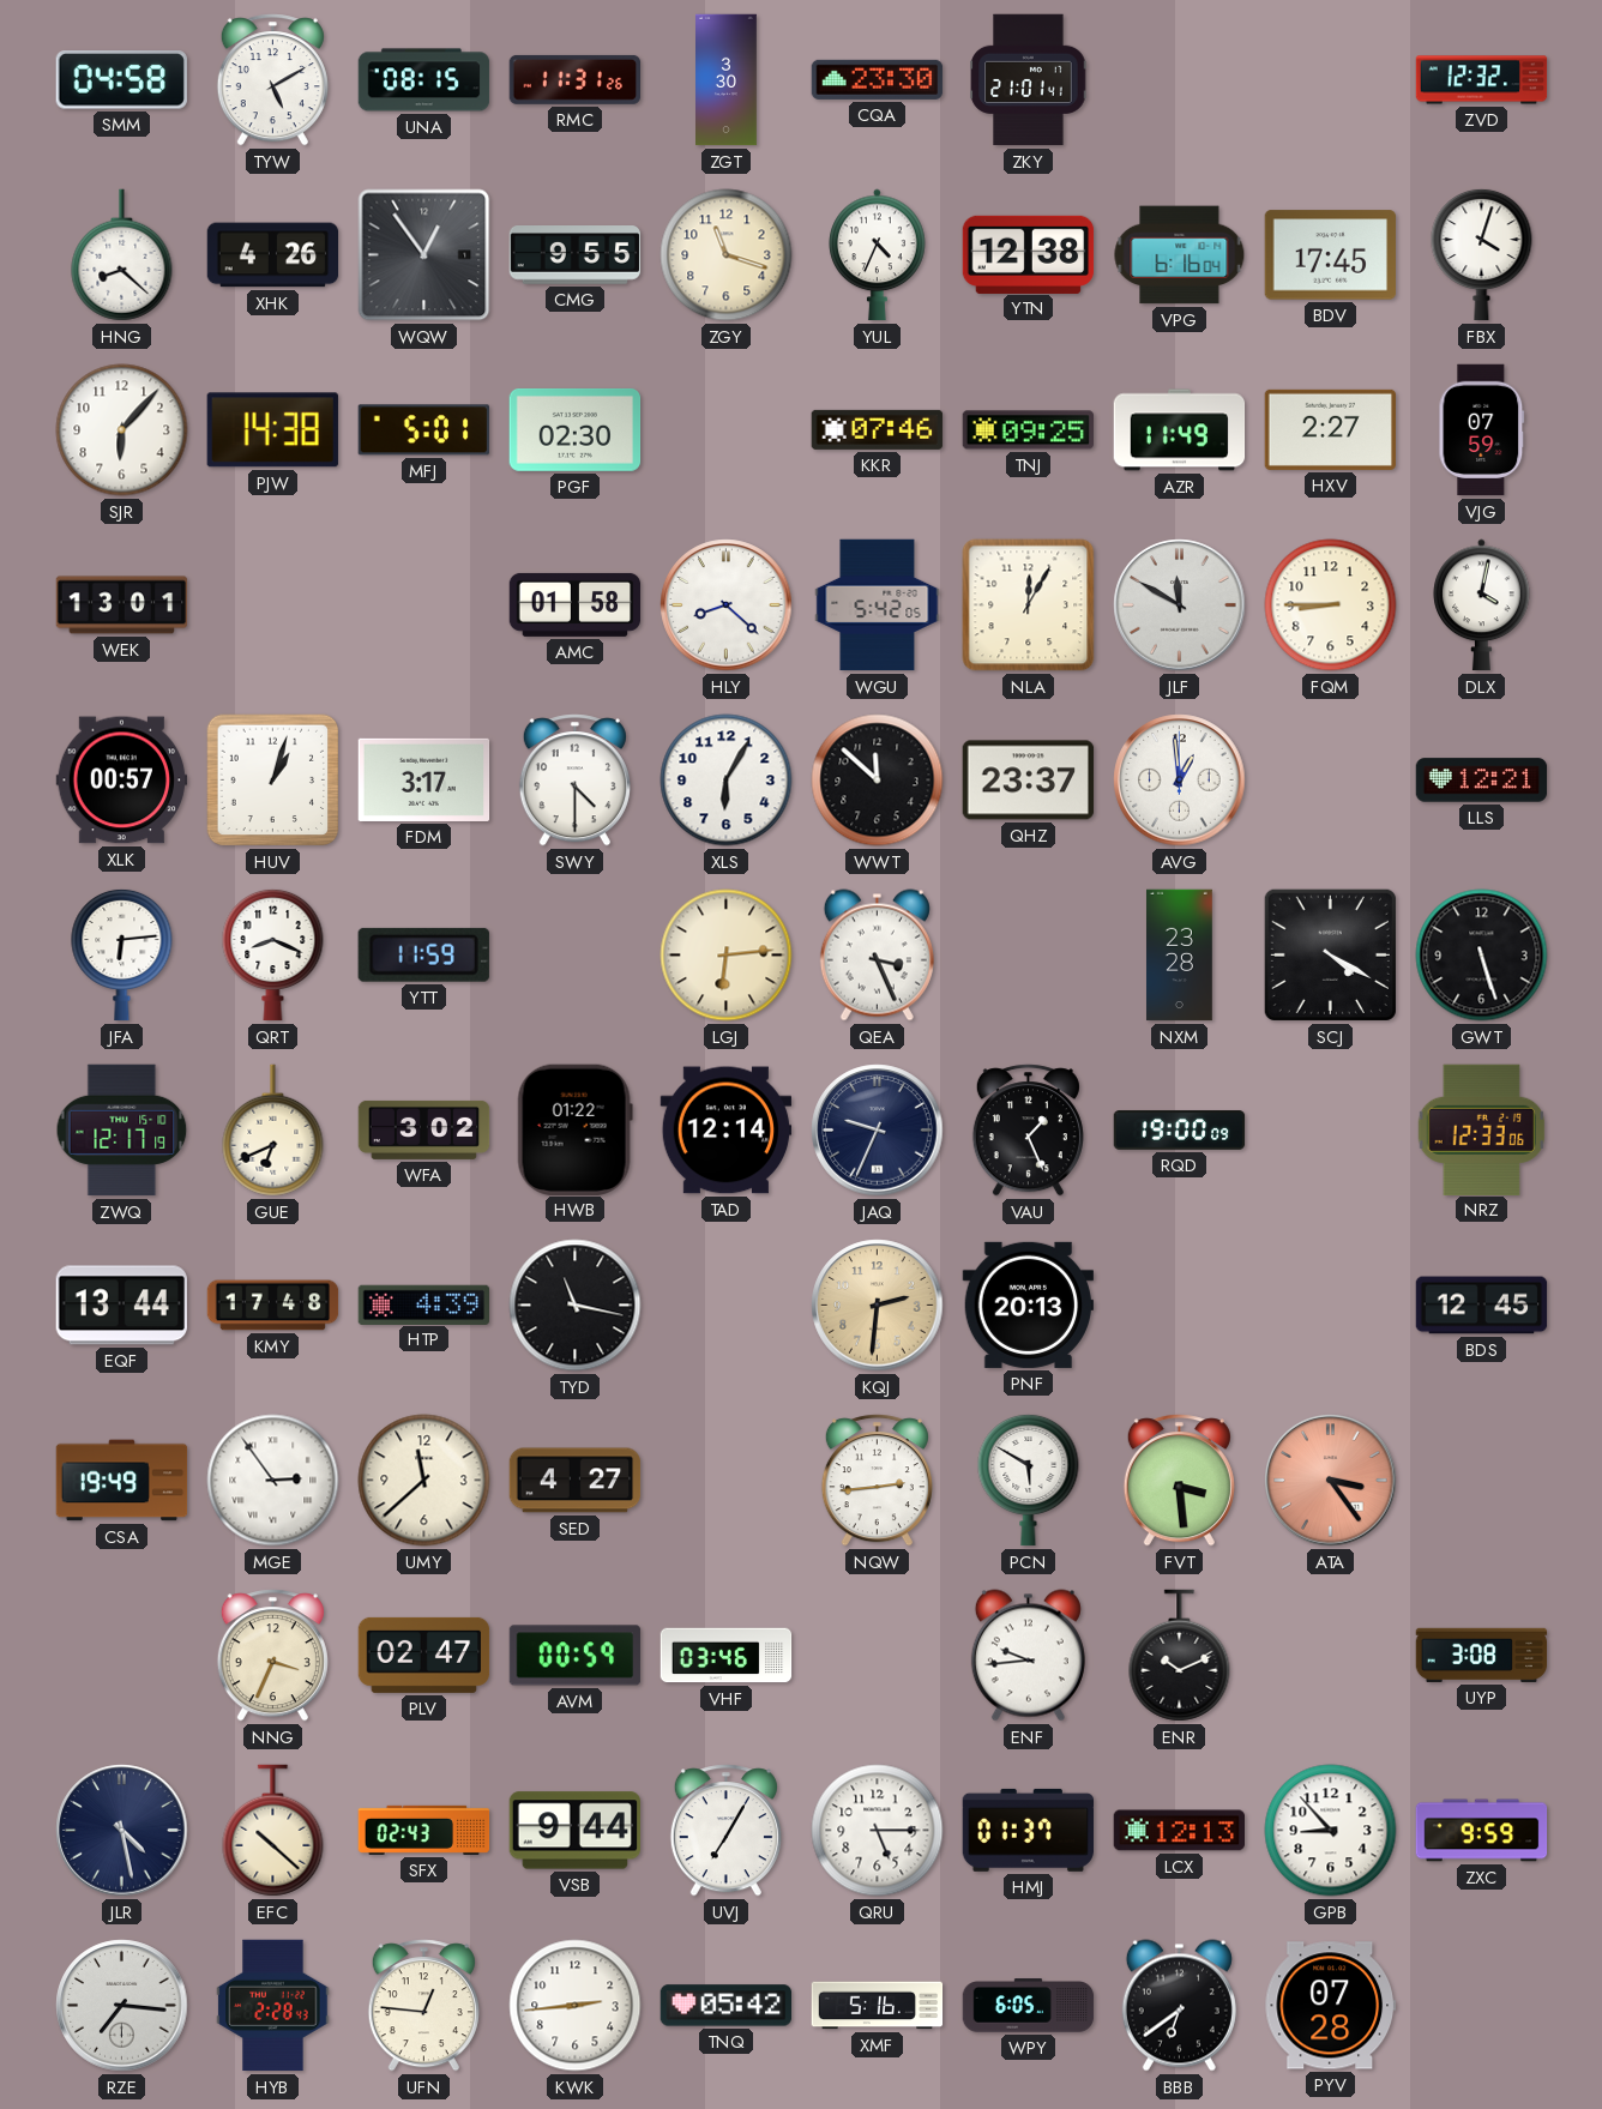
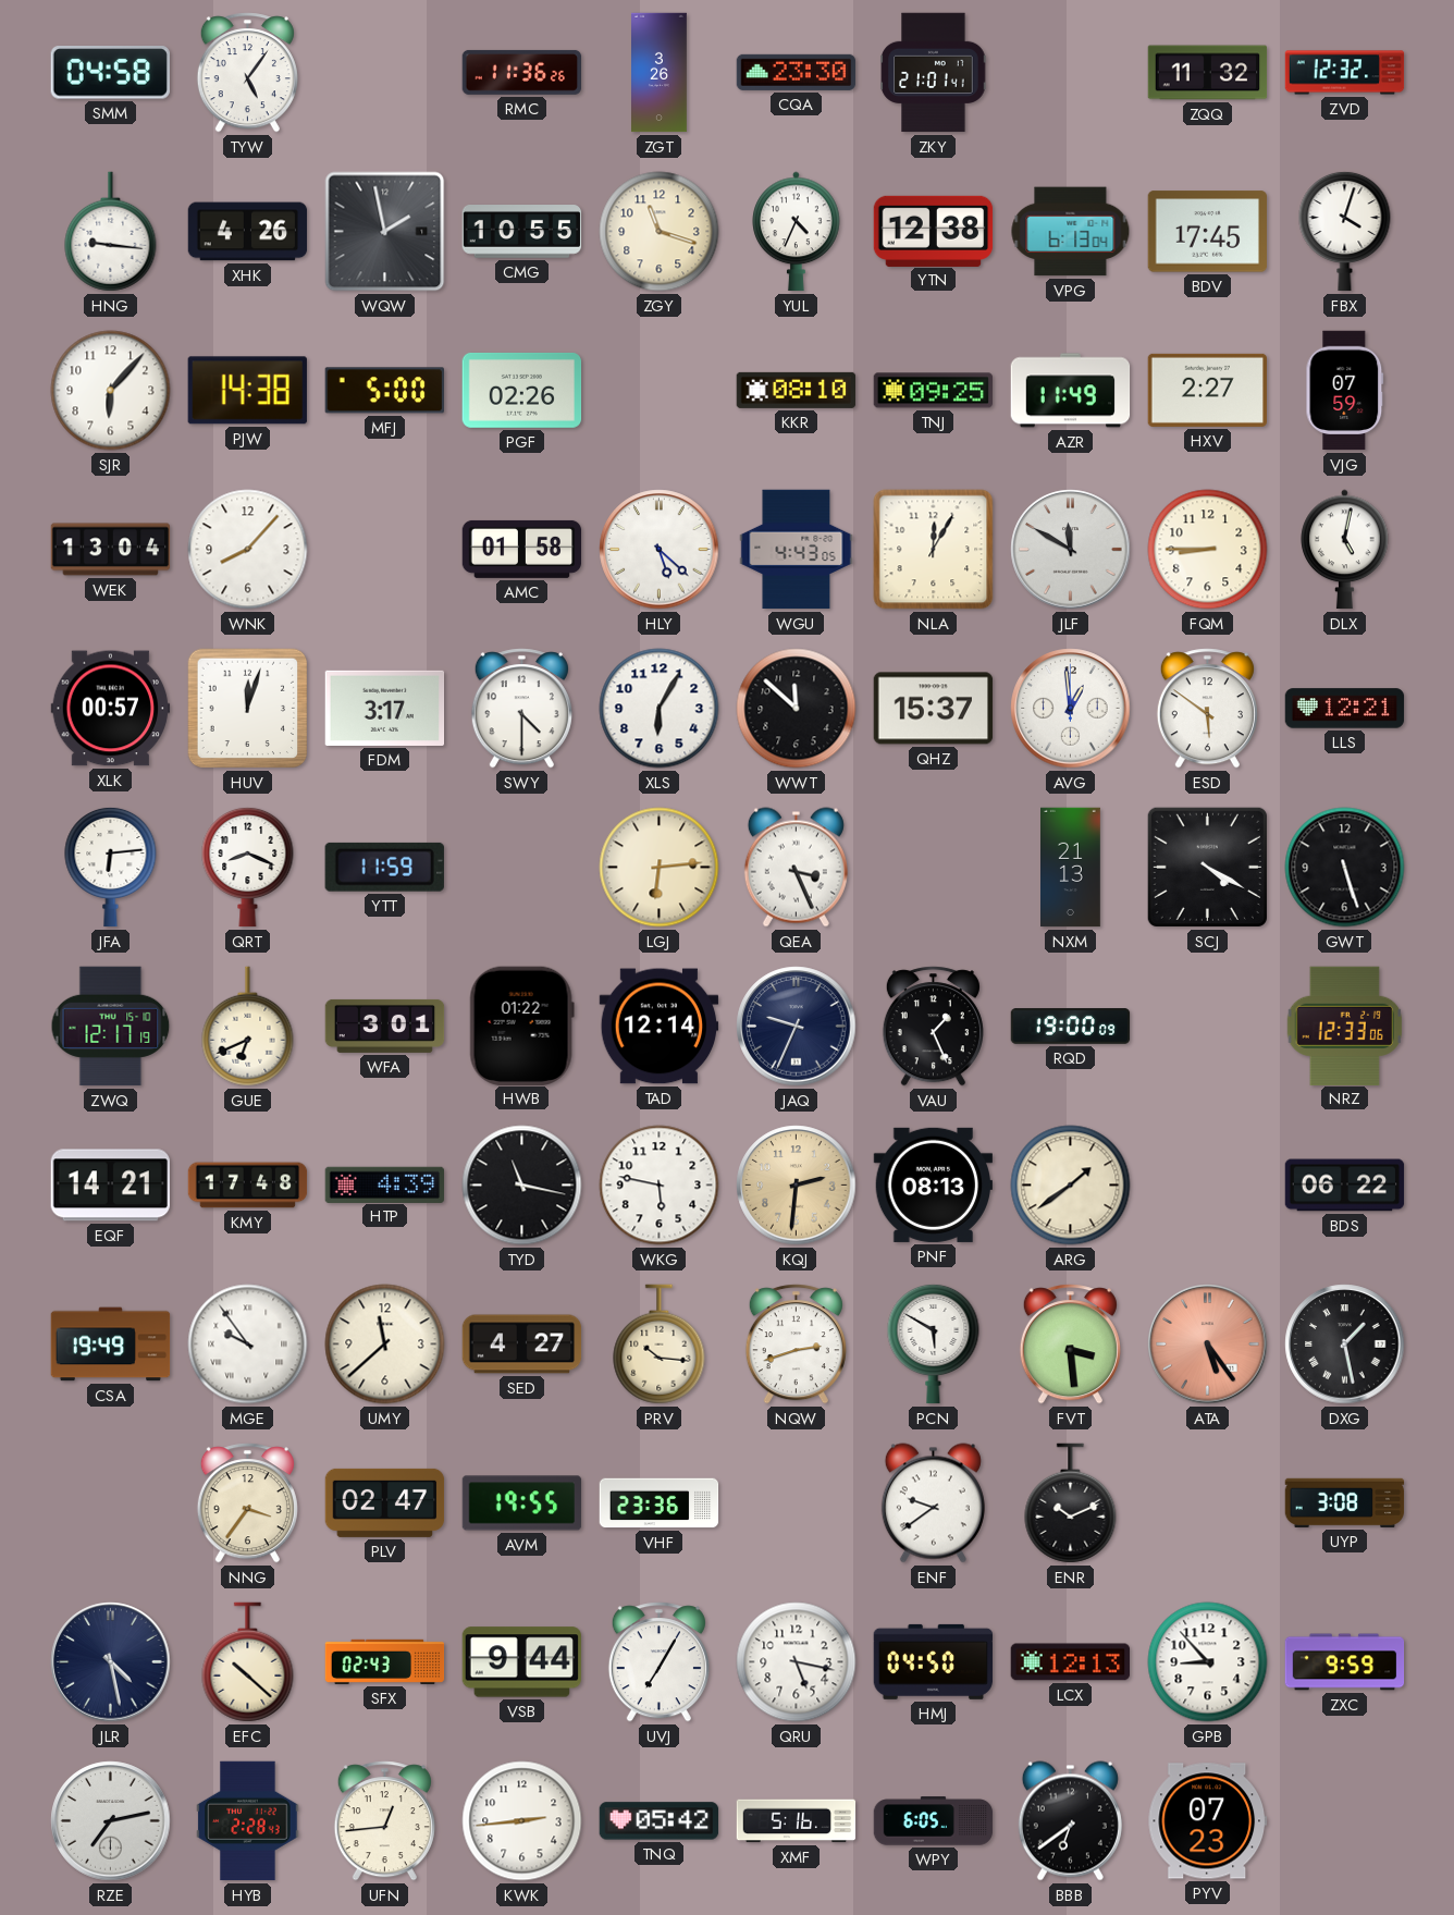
TYW: 5:10 -> 5:06 (247, 73)
UNA: 08:15 -> none (424, 80)
RMC: 11:31 -> 11:36 (522, 72)
ZGT: 3:30 -> 3:26 (660, 73)
ZQQ: none -> 11:32 (1208, 73)
HNG: 8:22 -> 9:16 (111, 232)
WQW: 12:54 -> 1:58 (385, 232)
CMG: 9:55 -> 10:55 (522, 232)
VPG: 6:16 -> 6:13 (1071, 232)
MFJ: 5:01 -> 5:00 (384, 391)
PGF: 02:30 -> 02:26 (522, 390)
KKR: 07:46 -> 08:10 (797, 390)
WEK: 13:01 -> 13:04 (111, 550)
WNK: none -> 8:07 (248, 550)
HLY: 8:22 -> 5:22 (660, 550)
WGU: 5:42 -> 4:43 (797, 550)
DLX: 4:02 -> 5:02 (1345, 550)
HUV: 1:03 -> 12:03 (248, 709)
QHZ: 23:37 -> 15:37 (934, 709)
ESD: none -> 5:51 (1207, 709)
NXM: 23:28 -> 21:13 (1071, 868)
WFA: 3:02 -> 3:01 (385, 1026)
EQF: 13:44 -> 14:21 (110, 1186)
WKG: none -> 5:47 (660, 1186)
PNF: 20:13 -> 08:13 (934, 1184)
ARG: none -> 1:39 (1071, 1186)
BDS: 12:45 -> 06:22 (1345, 1186)
MGE: 2:54 -> 9:54 (248, 1345)
PRV: none -> 10:16 (660, 1345)
NQW: 2:44 -> 2:42 (796, 1345)
ATA: 3:24 -> 5:24 (1208, 1345)
DXG: none -> 1:28 (1345, 1345)
NNG: 3:34 -> 3:36 (247, 1503)
AVM: 00:59 -> 19:55 (522, 1503)
VHF: 03:46 -> 23:36 (660, 1503)
ENF: 9:44 -> 9:39 (933, 1503)
QRU: 5:15 -> 5:17 (797, 1662)
HMJ: 01:37 -> 04:50 (933, 1661)
RZE: 7:16 -> 7:13 (111, 1821)
UFN: 12:46 -> 12:44 (384, 1821)
PYV: 07:28 -> 07:23 (1207, 1821)
